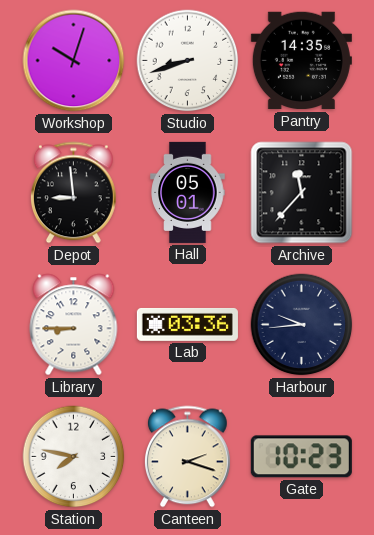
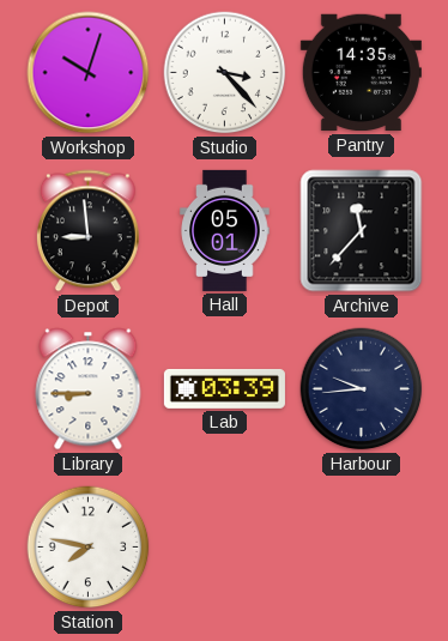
Studio: 8:42 -> 3:23 (225, 73)
Lab: 03:36 -> 03:39 (224, 388)
Canteen: 2:18 -> none (187, 457)
Gate: 10:23 -> none (301, 457)
